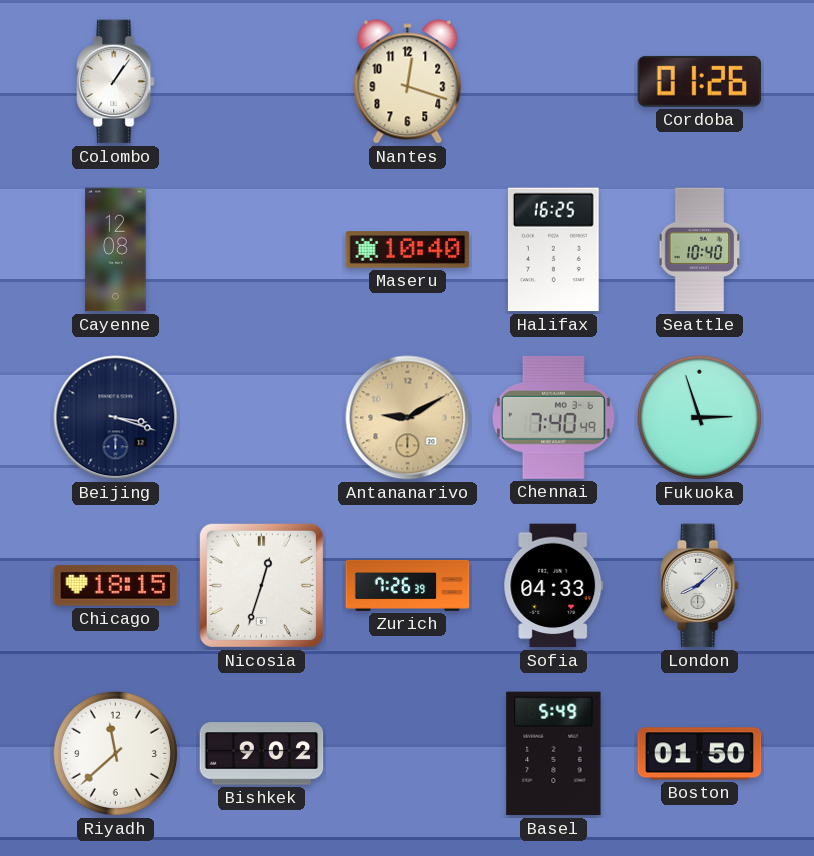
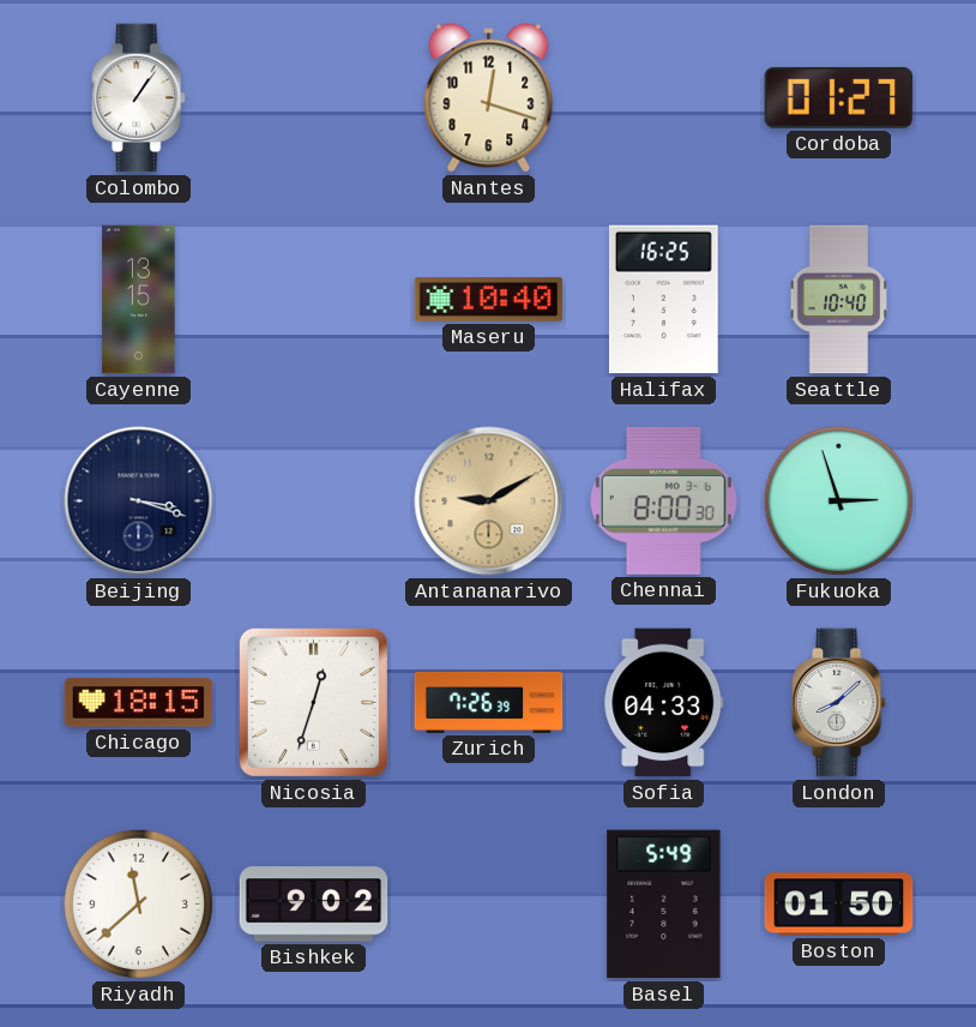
Cordoba: 01:26 -> 01:27 (839, 97)
Cayenne: 12:08 -> 13:15 (139, 300)
Chennai: 7:40 -> 8:00 (664, 500)
